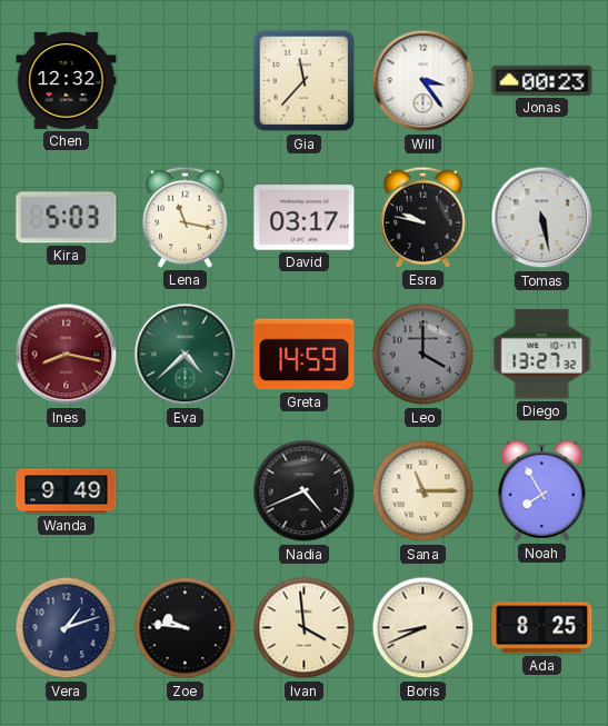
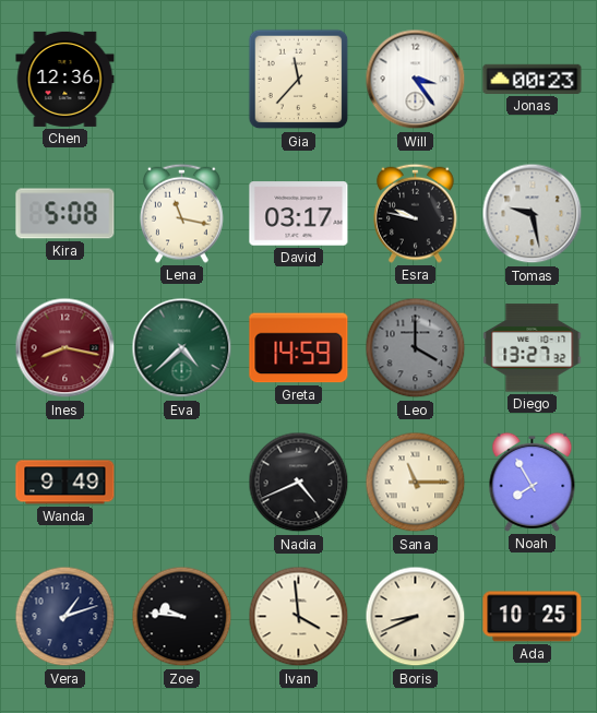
Chen: 12:32 -> 12:36 (65, 79)
Kira: 5:03 -> 5:08 (65, 214)
Tomas: 5:28 -> 9:28 (533, 214)
Ada: 8:25 -> 10:25 (533, 617)
